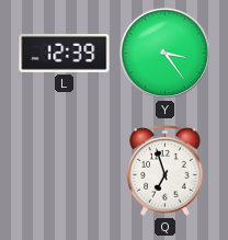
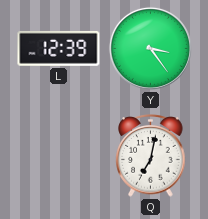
Q: 6:57 -> 7:02 (151, 156)
